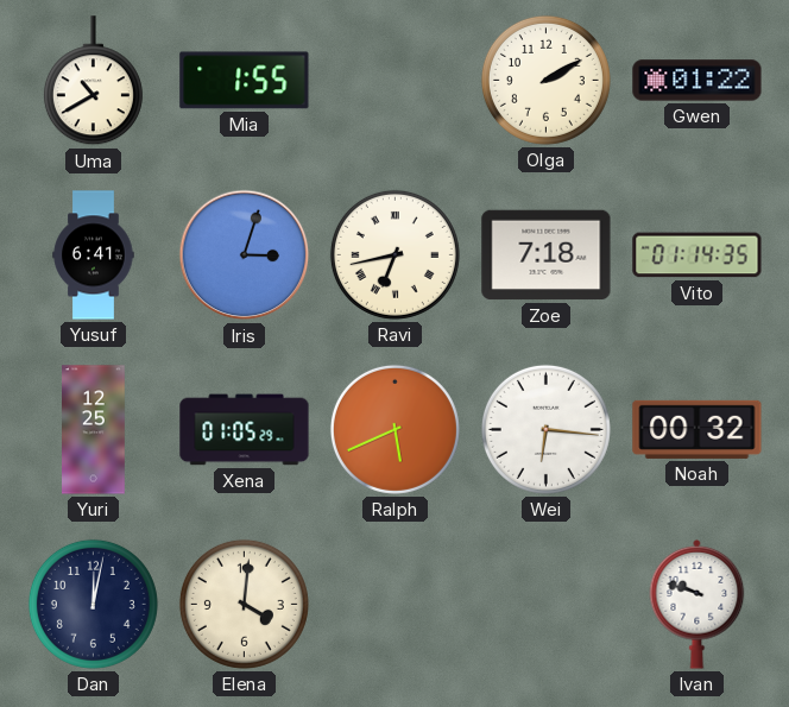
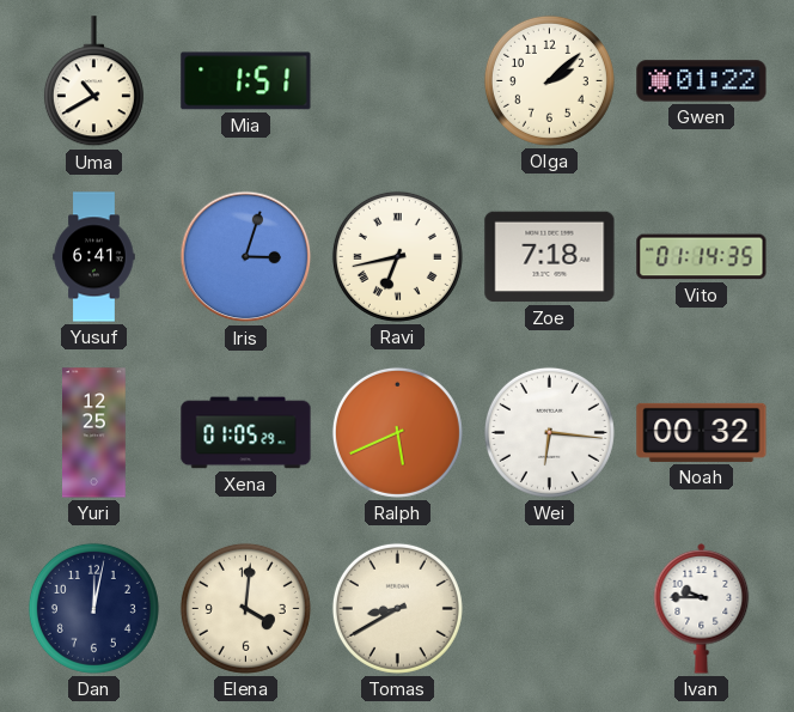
Mia: 1:55 -> 1:51 (246, 81)
Olga: 2:10 -> 2:08 (549, 80)
Tomas: none -> 8:40 (397, 608)
Ivan: 9:48 -> 9:45 (702, 609)
